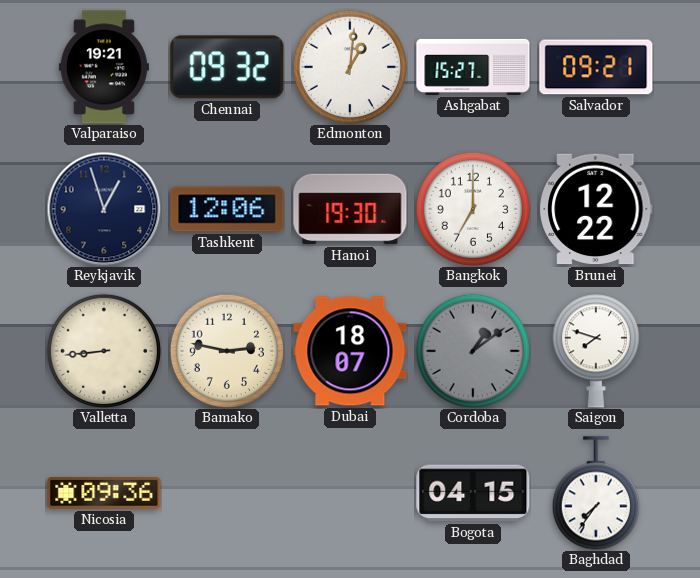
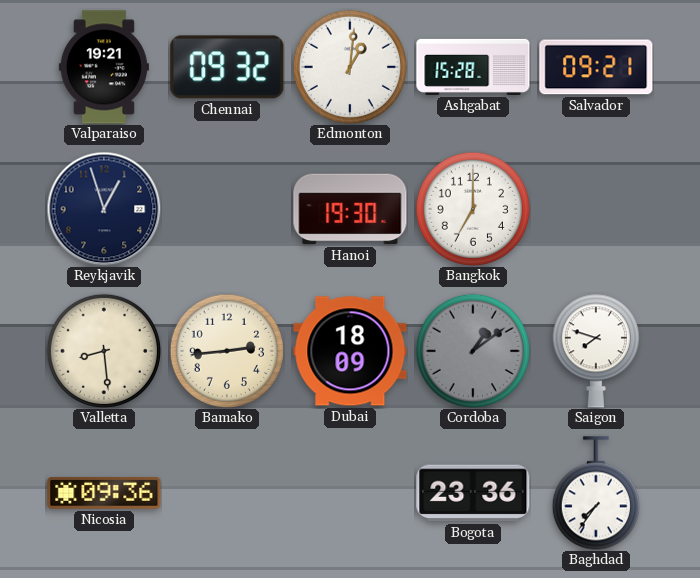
Ashgabat: 15:27 -> 15:28 (473, 67)
Tashkent: 12:06 -> none (227, 209)
Brunei: 12:22 -> none (596, 209)
Valletta: 8:44 -> 8:29 (104, 351)
Bamako: 2:47 -> 2:44 (227, 351)
Dubai: 18:07 -> 18:09 (350, 351)
Bogota: 04:15 -> 23:36 (473, 493)
